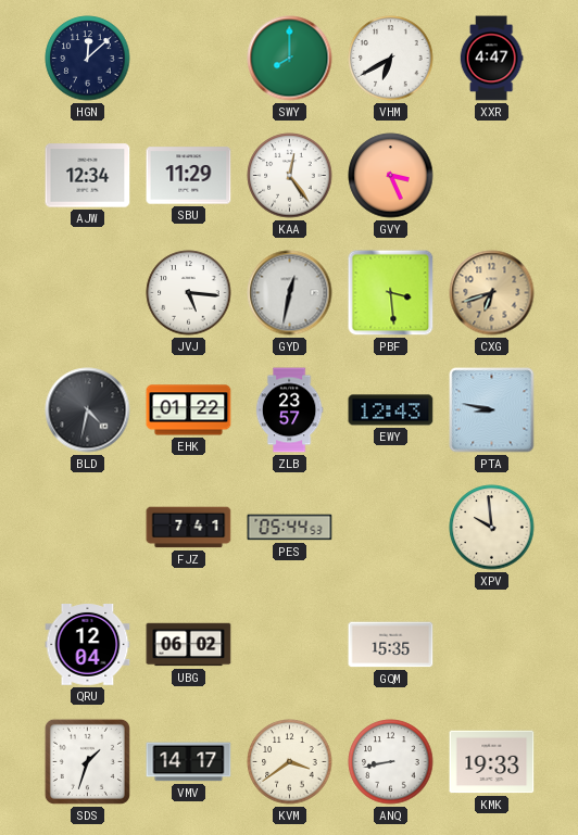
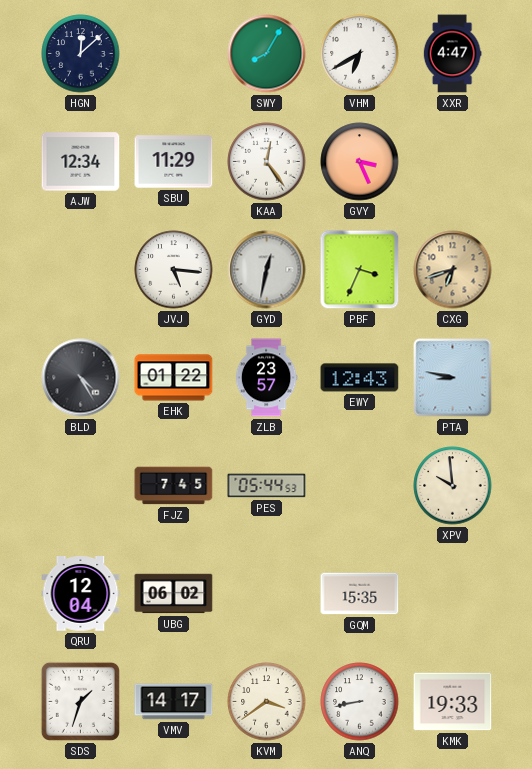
SWY: 8:00 -> 8:05 (267, 54)
PBF: 3:29 -> 3:34 (360, 270)
BLD: 4:32 -> 4:25 (81, 378)
FJZ: 7:41 -> 7:45 (174, 486)
